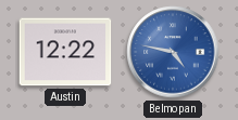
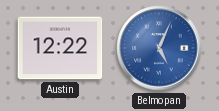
Belmopan: 4:47 -> 5:04 (159, 48)
